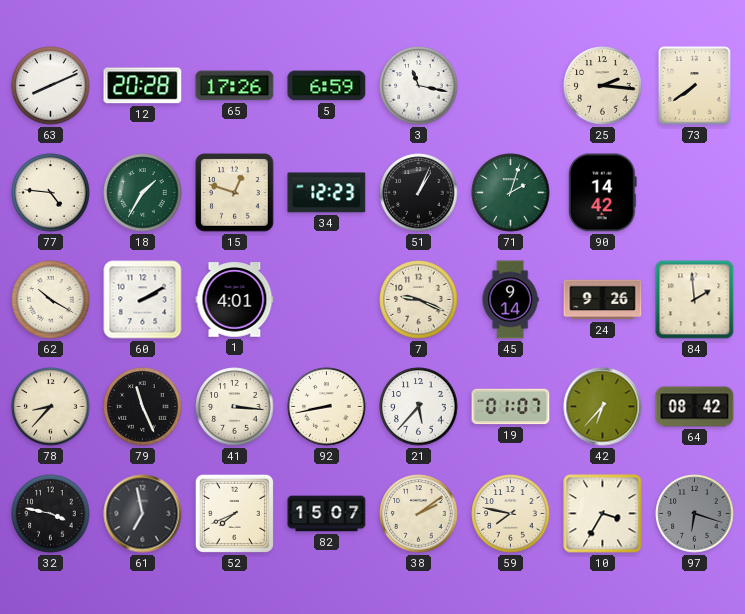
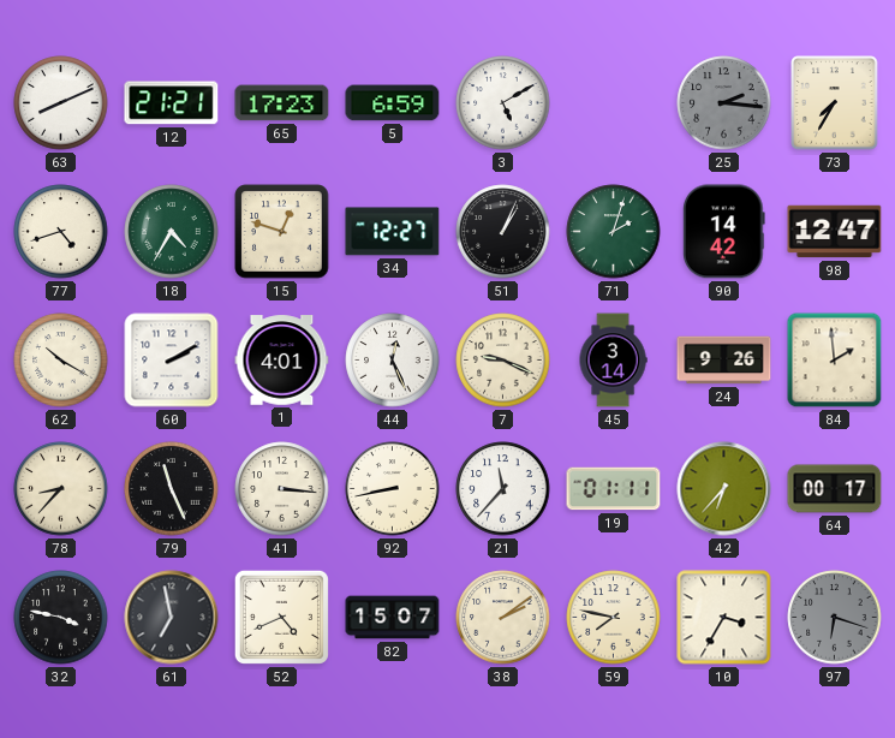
12: 20:28 -> 21:21 (172, 103)
65: 17:26 -> 17:23 (282, 103)
3: 11:17 -> 5:10 (503, 103)
25 dial: cream -> grey (724, 103)
73: 7:39 -> 7:35 (835, 103)
77: 4:46 -> 4:42 (61, 232)
18: 1:35 -> 4:35 (172, 232)
34: 12:23 -> 12:27 (393, 232)
98: none -> 12:47 (835, 232)
44: none -> 12:26 (393, 361)
45: 9:14 -> 3:14 (613, 361)
21: 5:37 -> 11:37 (503, 489)
19: 01:07 -> 01:11 (614, 489)
64: 08:42 -> 00:17 (835, 489)
52: 7:41 -> 4:41 (281, 617)
